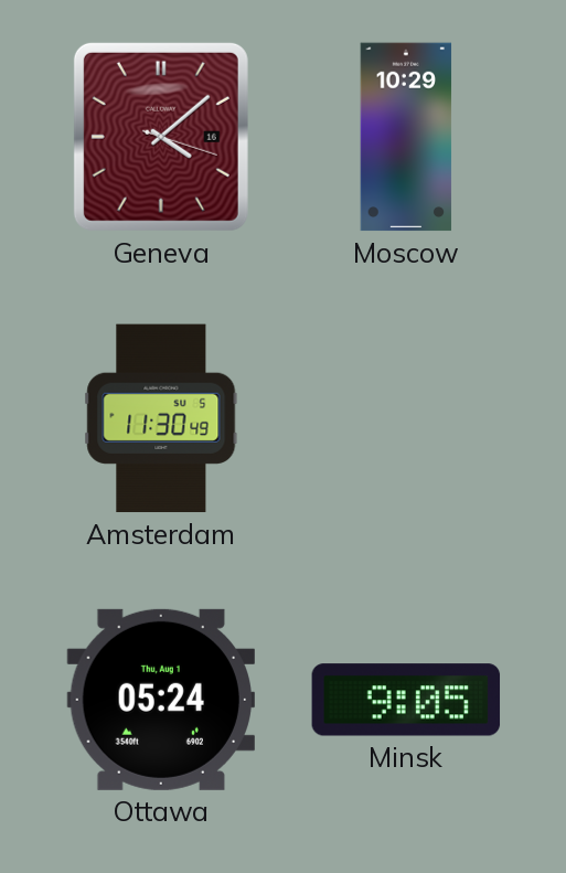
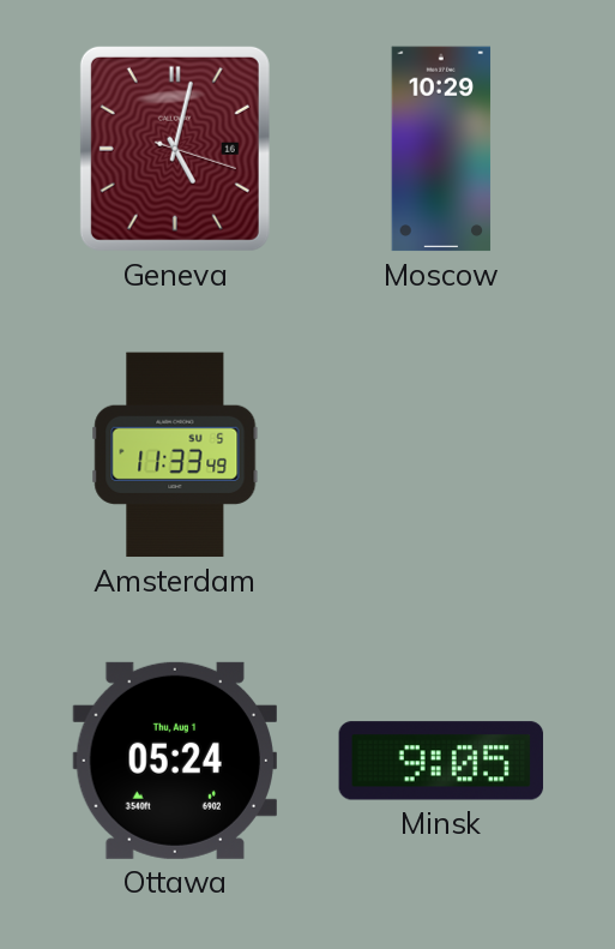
Geneva: 4:08 -> 5:02 (175, 149)
Amsterdam: 11:30 -> 11:33 (175, 455)
